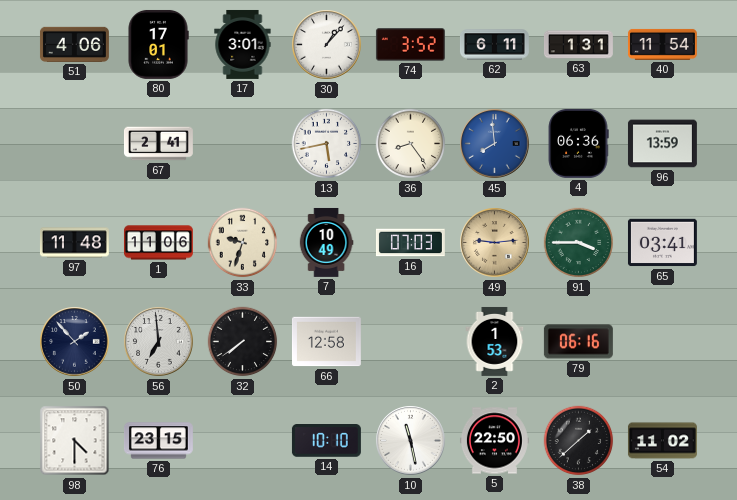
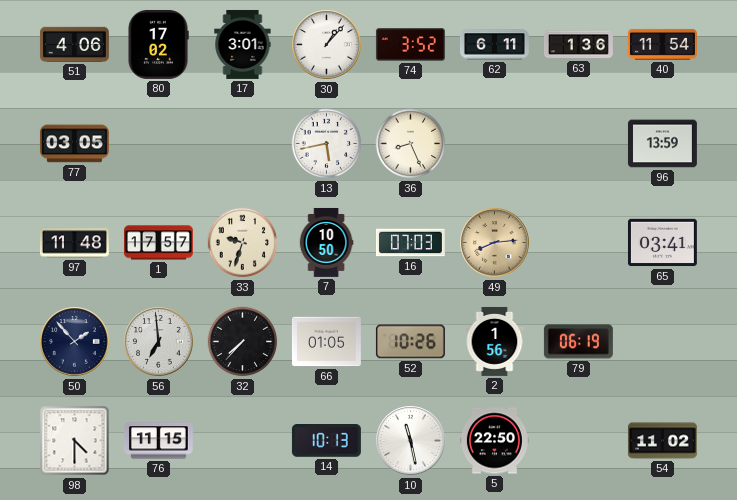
80: 17:01 -> 17:02 (158, 44)
63: 1:31 -> 1:36 (578, 45)
77: none -> 03:05 (74, 144)
67: 2:41 -> none (158, 144)
36: 8:24 -> 8:26 (411, 144)
45: 7:59 -> none (495, 144)
4: 06:36 -> none (578, 143)
1: 11:06 -> 17:57 (158, 243)
7: 10:49 -> 10:50 (326, 242)
49: 9:14 -> 8:14 (495, 243)
91: 3:45 -> none (579, 243)
32: 7:39 -> 7:37 (243, 342)
66: 12:58 -> 01:05 (326, 342)
52: none -> 10:26 (410, 342)
2: 1:53 -> 1:56 (495, 341)
79: 06:16 -> 06:19 (578, 342)
76: 23:15 -> 11:15 (158, 441)
14: 10:10 -> 10:13 (326, 441)
38: 1:38 -> none (579, 441)
